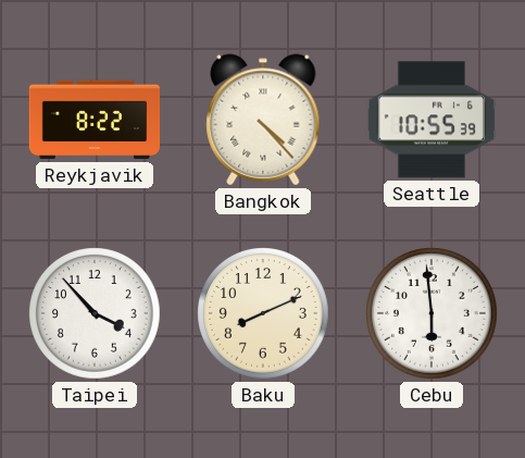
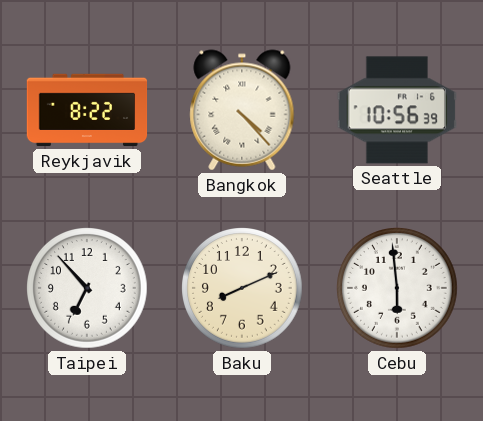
Seattle: 10:55 -> 10:56 (396, 110)
Taipei: 3:53 -> 6:53 (88, 289)
